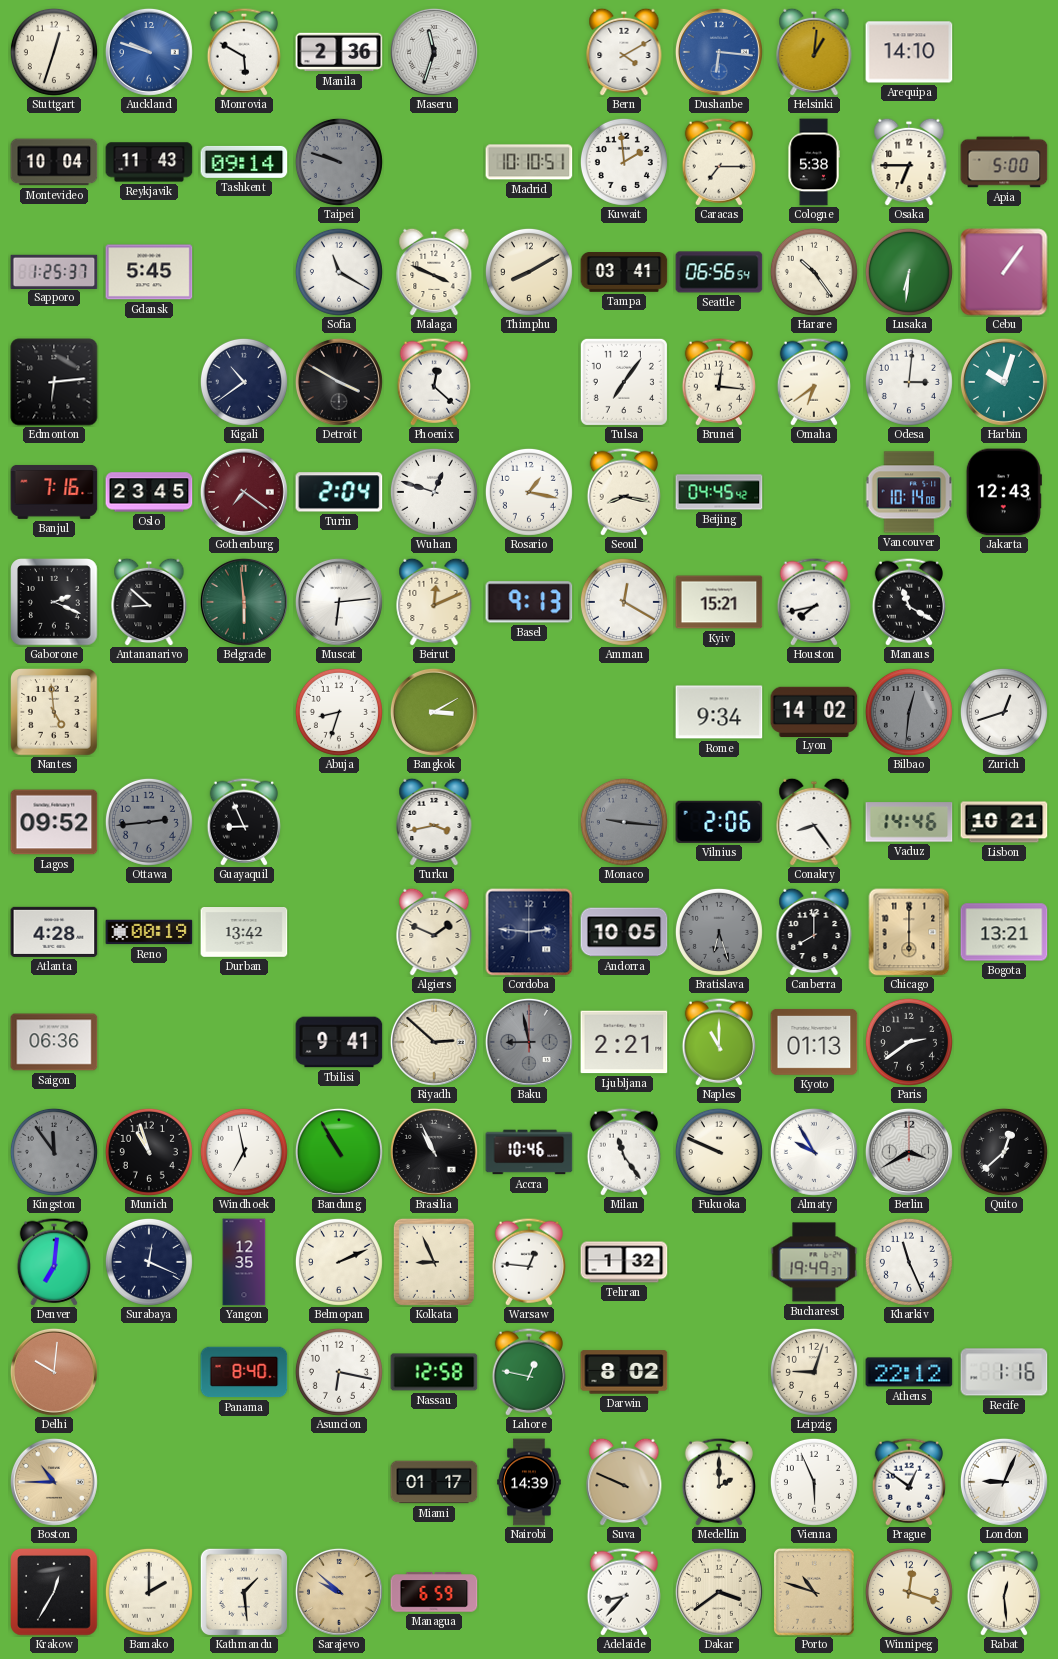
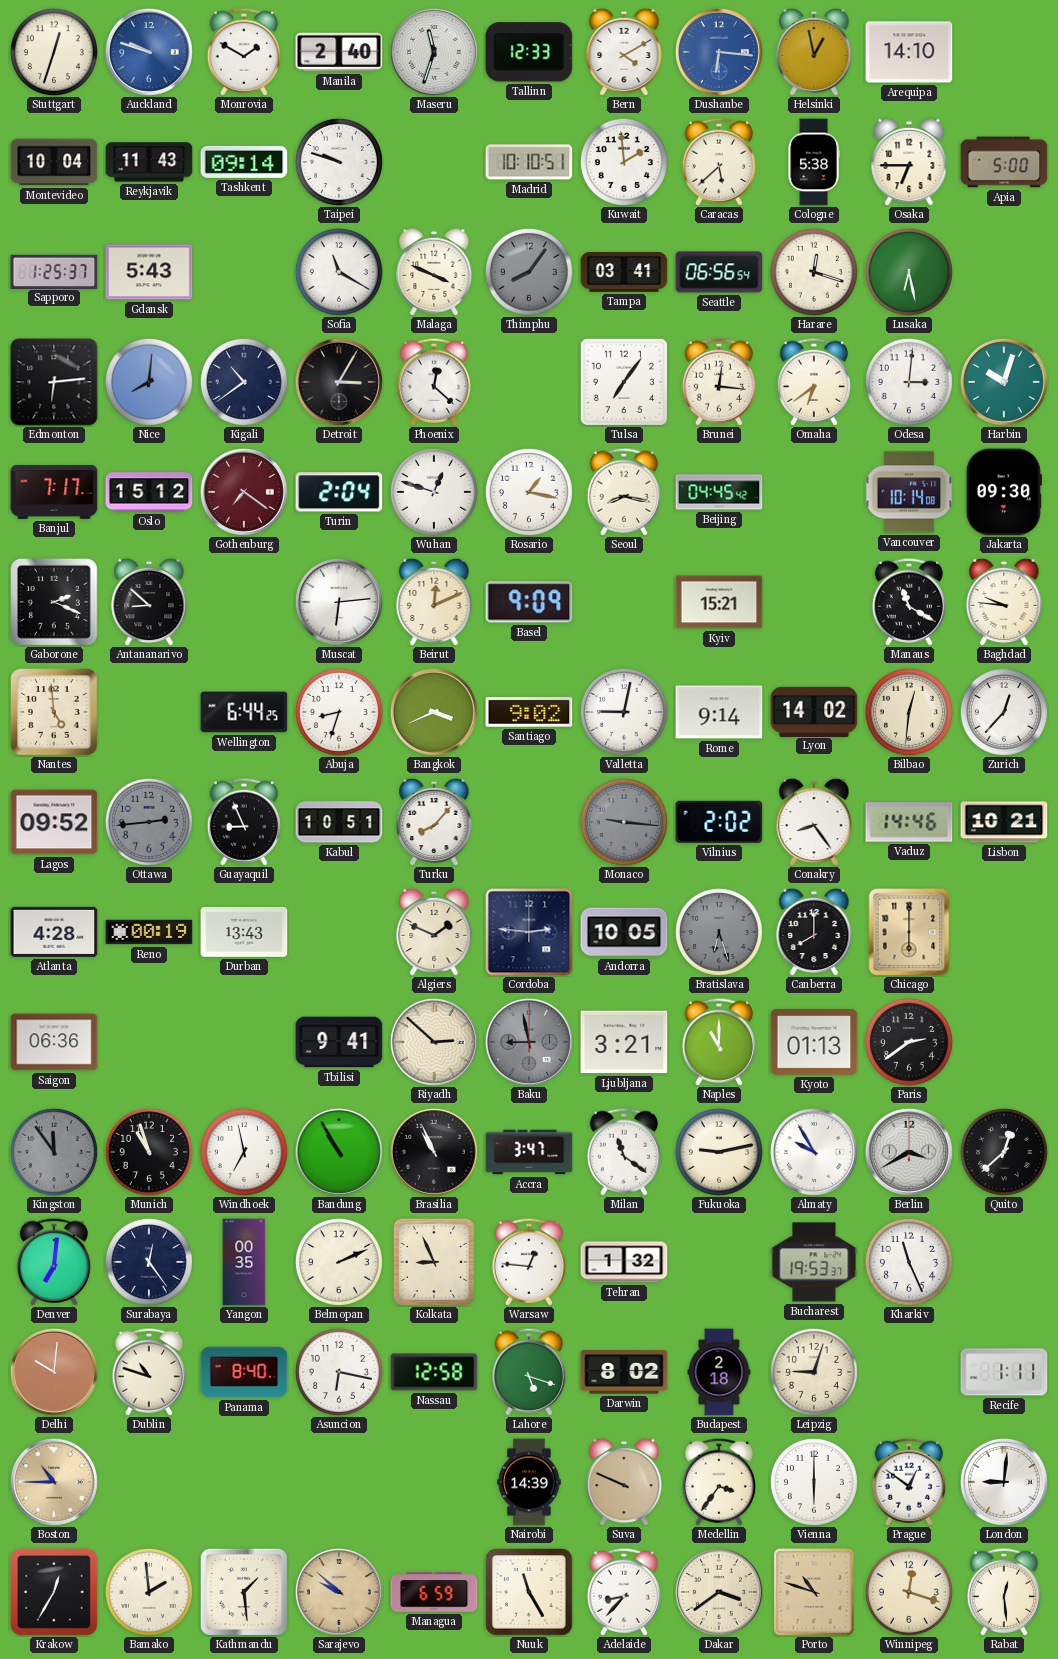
Monrovia: 5:50 -> 1:50 (244, 52)
Manila: 2:36 -> 2:40 (339, 52)
Tallinn: none -> 12:33 (529, 52)
Helsinki: 1:01 -> 12:58 (814, 52)
Taipei dial: grey -> white (339, 162)
Caracas: 7:15 -> 5:38 (719, 162)
Gdansk: 5:45 -> 5:43 (149, 272)
Thimphu: 8:10 -> 8:06 (529, 272)
Thimphu dial: cream -> grey (529, 272)
Harare: 10:24 -> 12:18 (814, 272)
Lusaka: 6:31 -> 6:28 (909, 272)
Cebu: 1:06 -> none (1004, 272)
Nice: none -> 8:01 (149, 382)
Detroit: 3:50 -> 3:05 (339, 382)
Banjul: 7:16 -> 7:17 (54, 492)
Oslo: 23:45 -> 15:12 (149, 492)
Jakarta: 12:43 -> 09:30 (1004, 492)
Belgrade: 5:59 -> none (244, 602)
Basel: 9:13 -> 9:09 (529, 602)
Amman: 12:20 -> none (624, 602)
Houston: 7:43 -> none (814, 602)
Baghdad: none -> 9:46 (1004, 602)
Wellington: none -> 6:44 (244, 712)
Bangkok: 3:10 -> 3:41 (434, 712)
Santiago: none -> 9:02 (529, 712)
Valletta: none -> 9:02 (624, 712)
Rome: 9:34 -> 9:14 (719, 712)
Bilbao dial: grey -> cream (909, 712)
Zurich: 12:42 -> 12:37 (1004, 712)
Kabul: none -> 10:51 (339, 822)
Turku: 3:43 -> 8:07 (434, 822)
Vilnius: 2:06 -> 2:02 (719, 822)
Durban: 13:42 -> 13:43 (244, 933)
Bogota: 13:21 -> none (1004, 932)
Ljubljana: 2:21 -> 3:21 (624, 1042)
Accra: 10:46 -> 3:47 (529, 1152)
Milan: 11:24 -> 11:21 (624, 1152)
Fukuoka: 9:49 -> 9:13 (719, 1152)
Surabaya: 12:19 -> 12:24 (149, 1262)
Yangon: 12:35 -> 00:35 (244, 1262)
Bucharest: 19:49 -> 19:53 (814, 1262)
Dublin: none -> 10:48 (149, 1372)
Lahore: 12:47 -> 5:18 (529, 1372)
Budapest: none -> 2:18 (719, 1372)
Athens: 22:12 -> none (909, 1372)
Recife: 1:16 -> 1:11 (1004, 1372)
Miami: 01:17 -> none (434, 1482)
Medellin: 2:00 -> 3:36 (719, 1482)
Vienna: 5:56 -> 6:00 (814, 1482)
London: 9:04 -> 9:01 (1004, 1482)
Bamako: 2:00 -> 1:59 (149, 1592)
Nuuk: none -> 11:25 (529, 1592)
